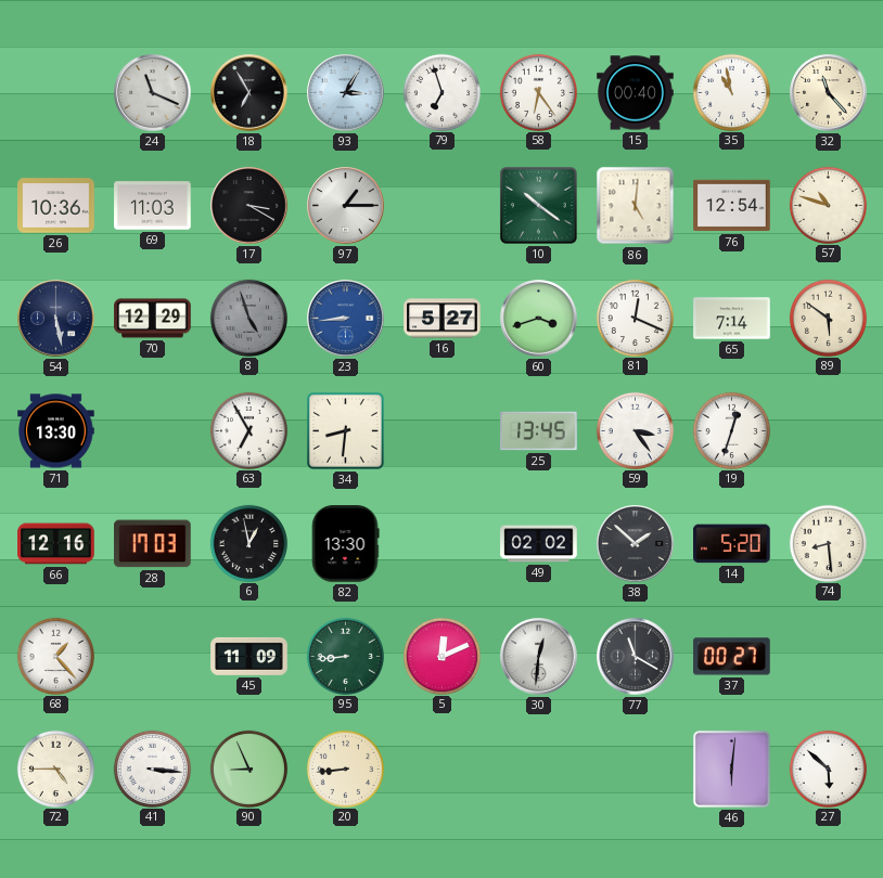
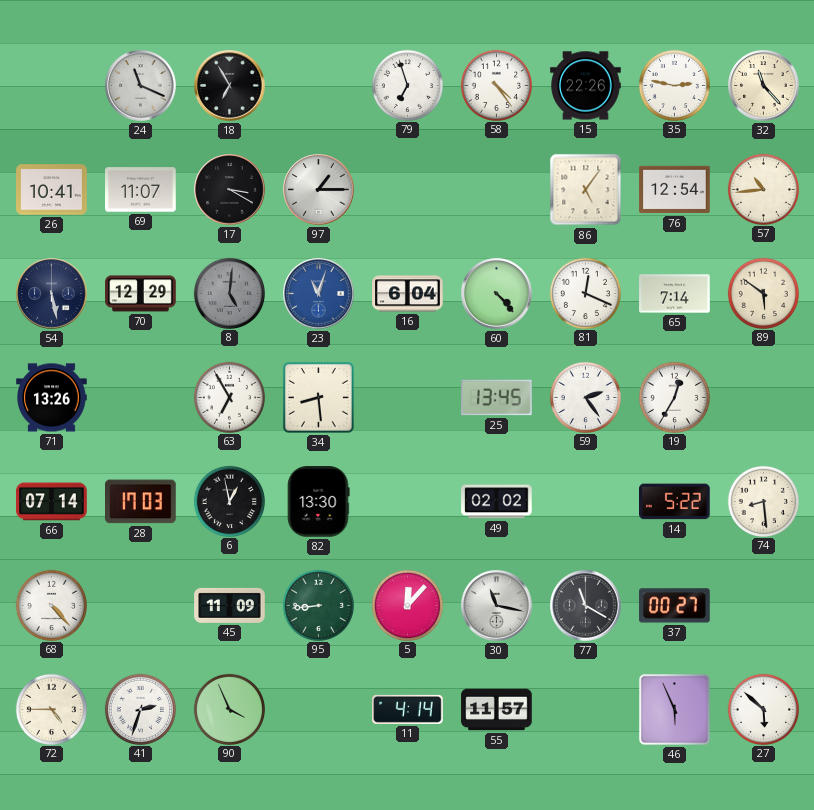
93: 3:05 -> none (346, 93)
58: 6:24 -> 4:24 (496, 85)
15: 00:40 -> 22:26 (586, 86)
35: 10:58 -> 2:47 (674, 85)
26: 10:36 -> 10:41 (52, 190)
69: 11:03 -> 11:07 (141, 190)
10: 10:21 -> none (538, 205)
86: 5:01 -> 5:06 (586, 190)
57: 10:48 -> 10:44 (763, 189)
8: 4:57 -> 5:01 (229, 293)
23: 8:44 -> 11:03 (319, 294)
16: 5:27 -> 6:04 (408, 294)
60: 3:42 -> 4:23 (497, 294)
71: 13:30 -> 13:26 (52, 398)
34: 8:31 -> 8:29 (318, 397)
59: 3:24 -> 2:24 (585, 397)
19: 12:33 -> 12:35 (674, 397)
66: 12:16 -> 07:14 (52, 502)
38: 1:52 -> none (636, 544)
14: 5:20 -> 5:22 (675, 502)
68: 1:23 -> 4:23 (51, 605)
5: 12:11 -> 12:07 (407, 605)
30: 12:31 -> 11:17 (497, 606)
41: 3:16 -> 2:33 (140, 709)
90: 8:56 -> 3:56 (229, 709)
20: 8:44 -> none (345, 769)
11: none -> 4:14 (408, 709)
55: none -> 11:57 (497, 710)
46: 6:01 -> 5:56 (674, 709)
